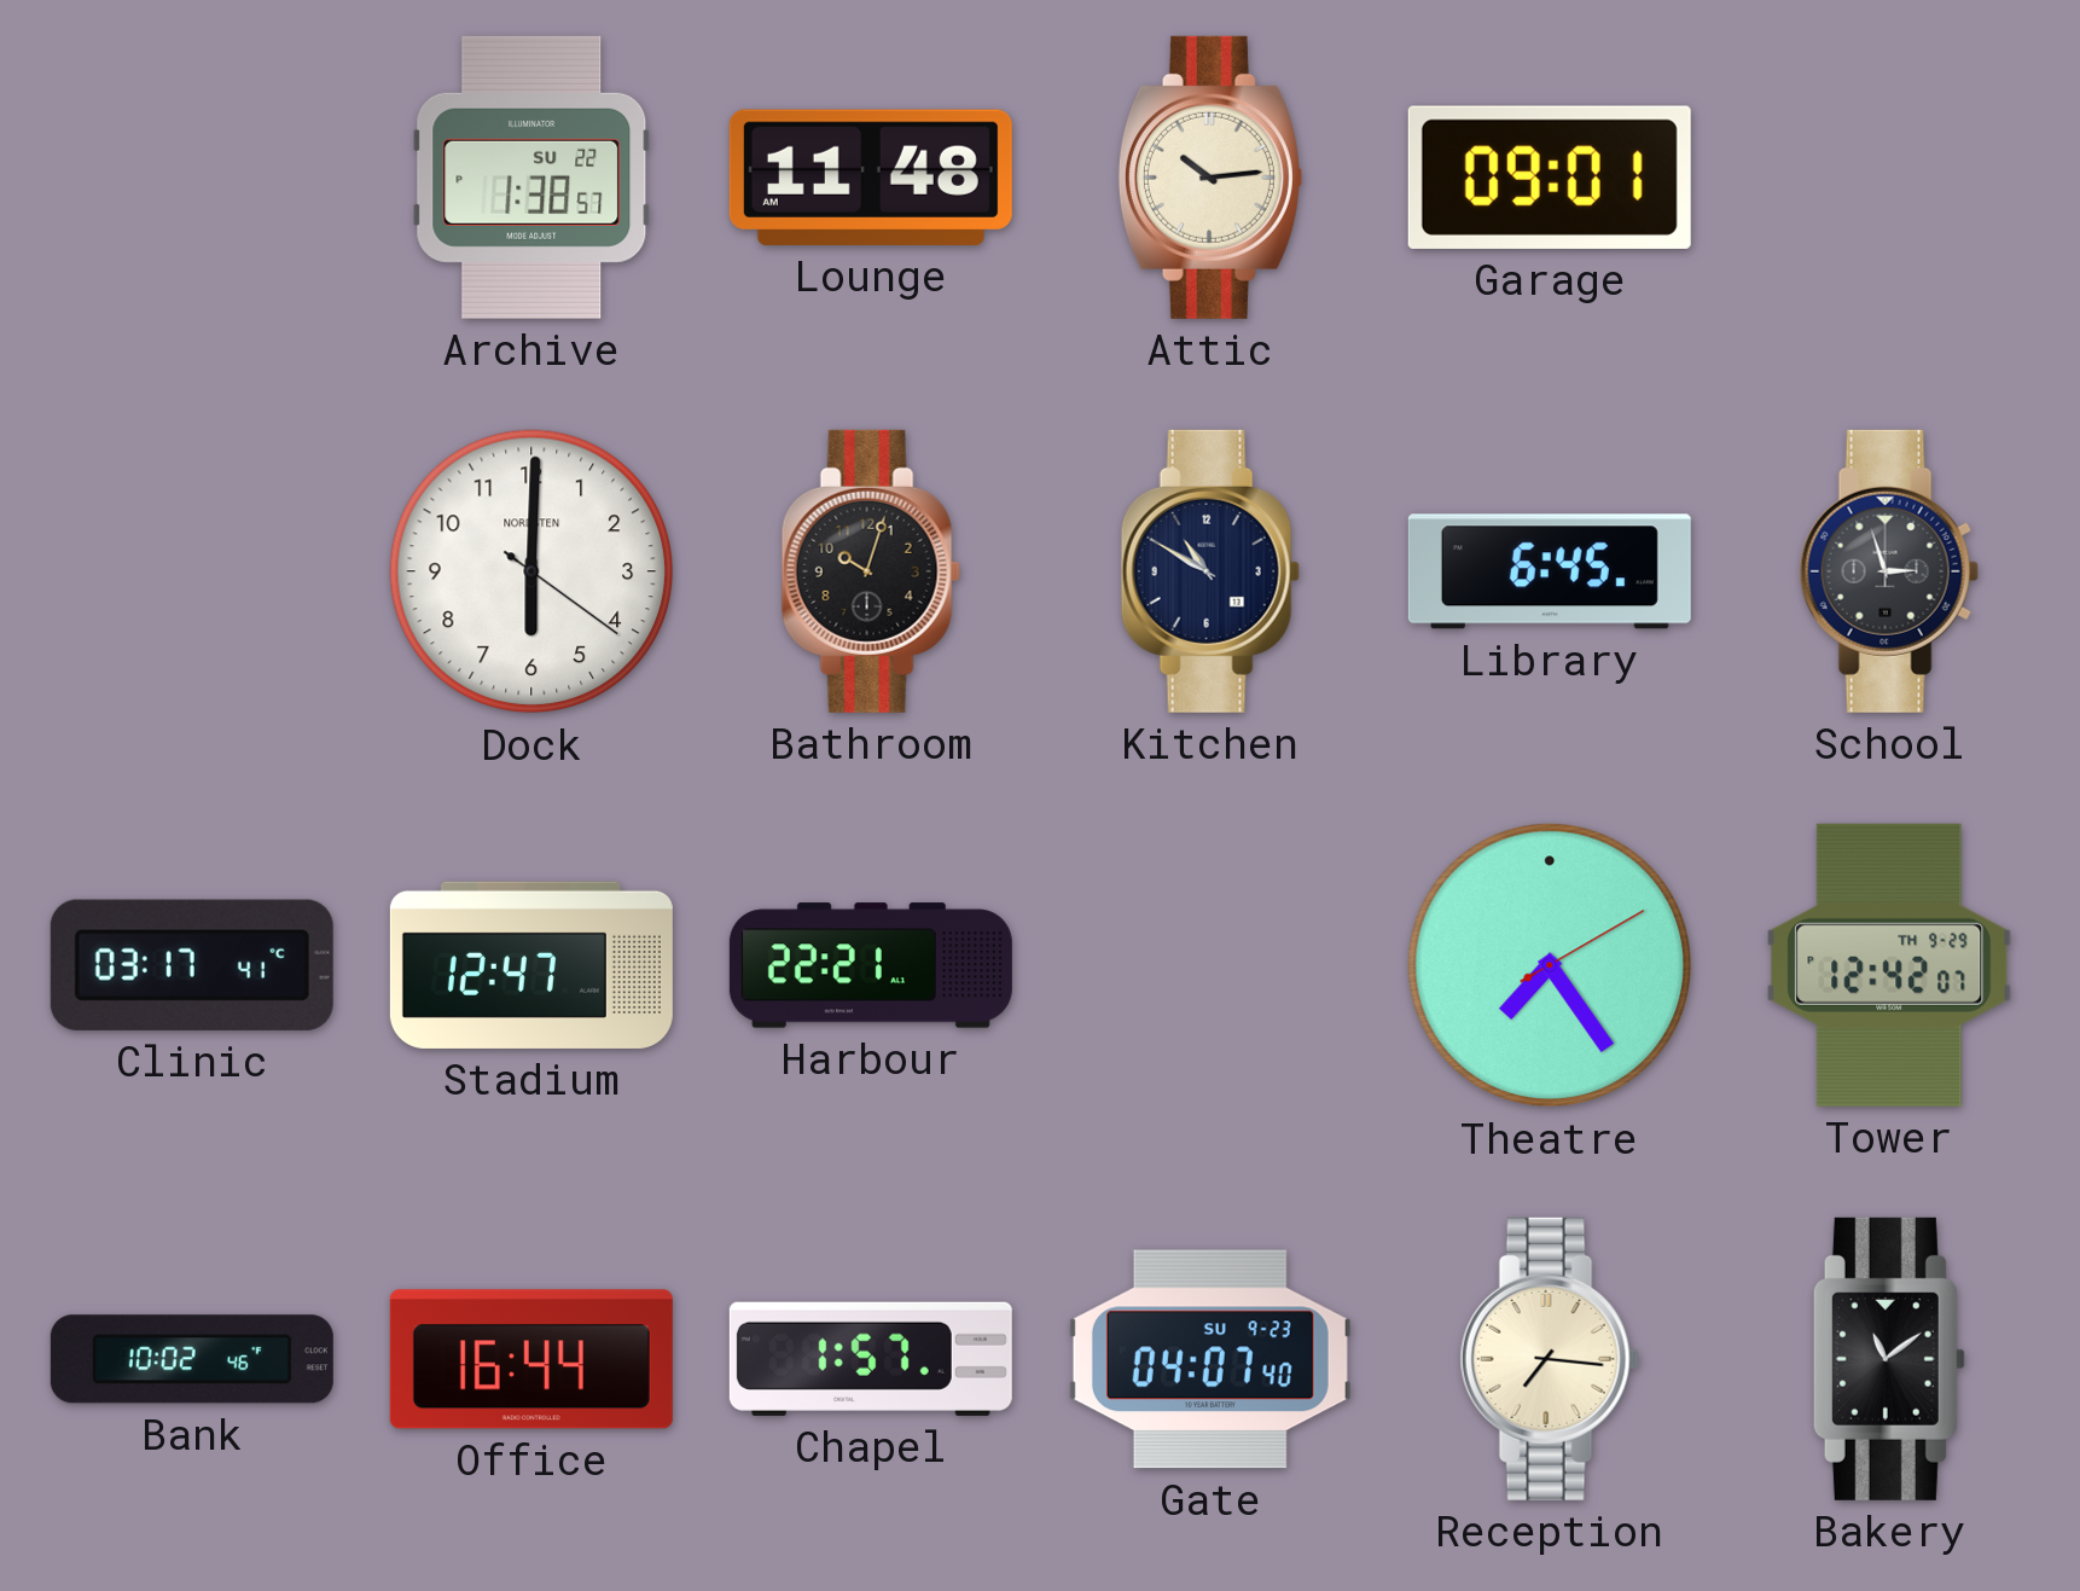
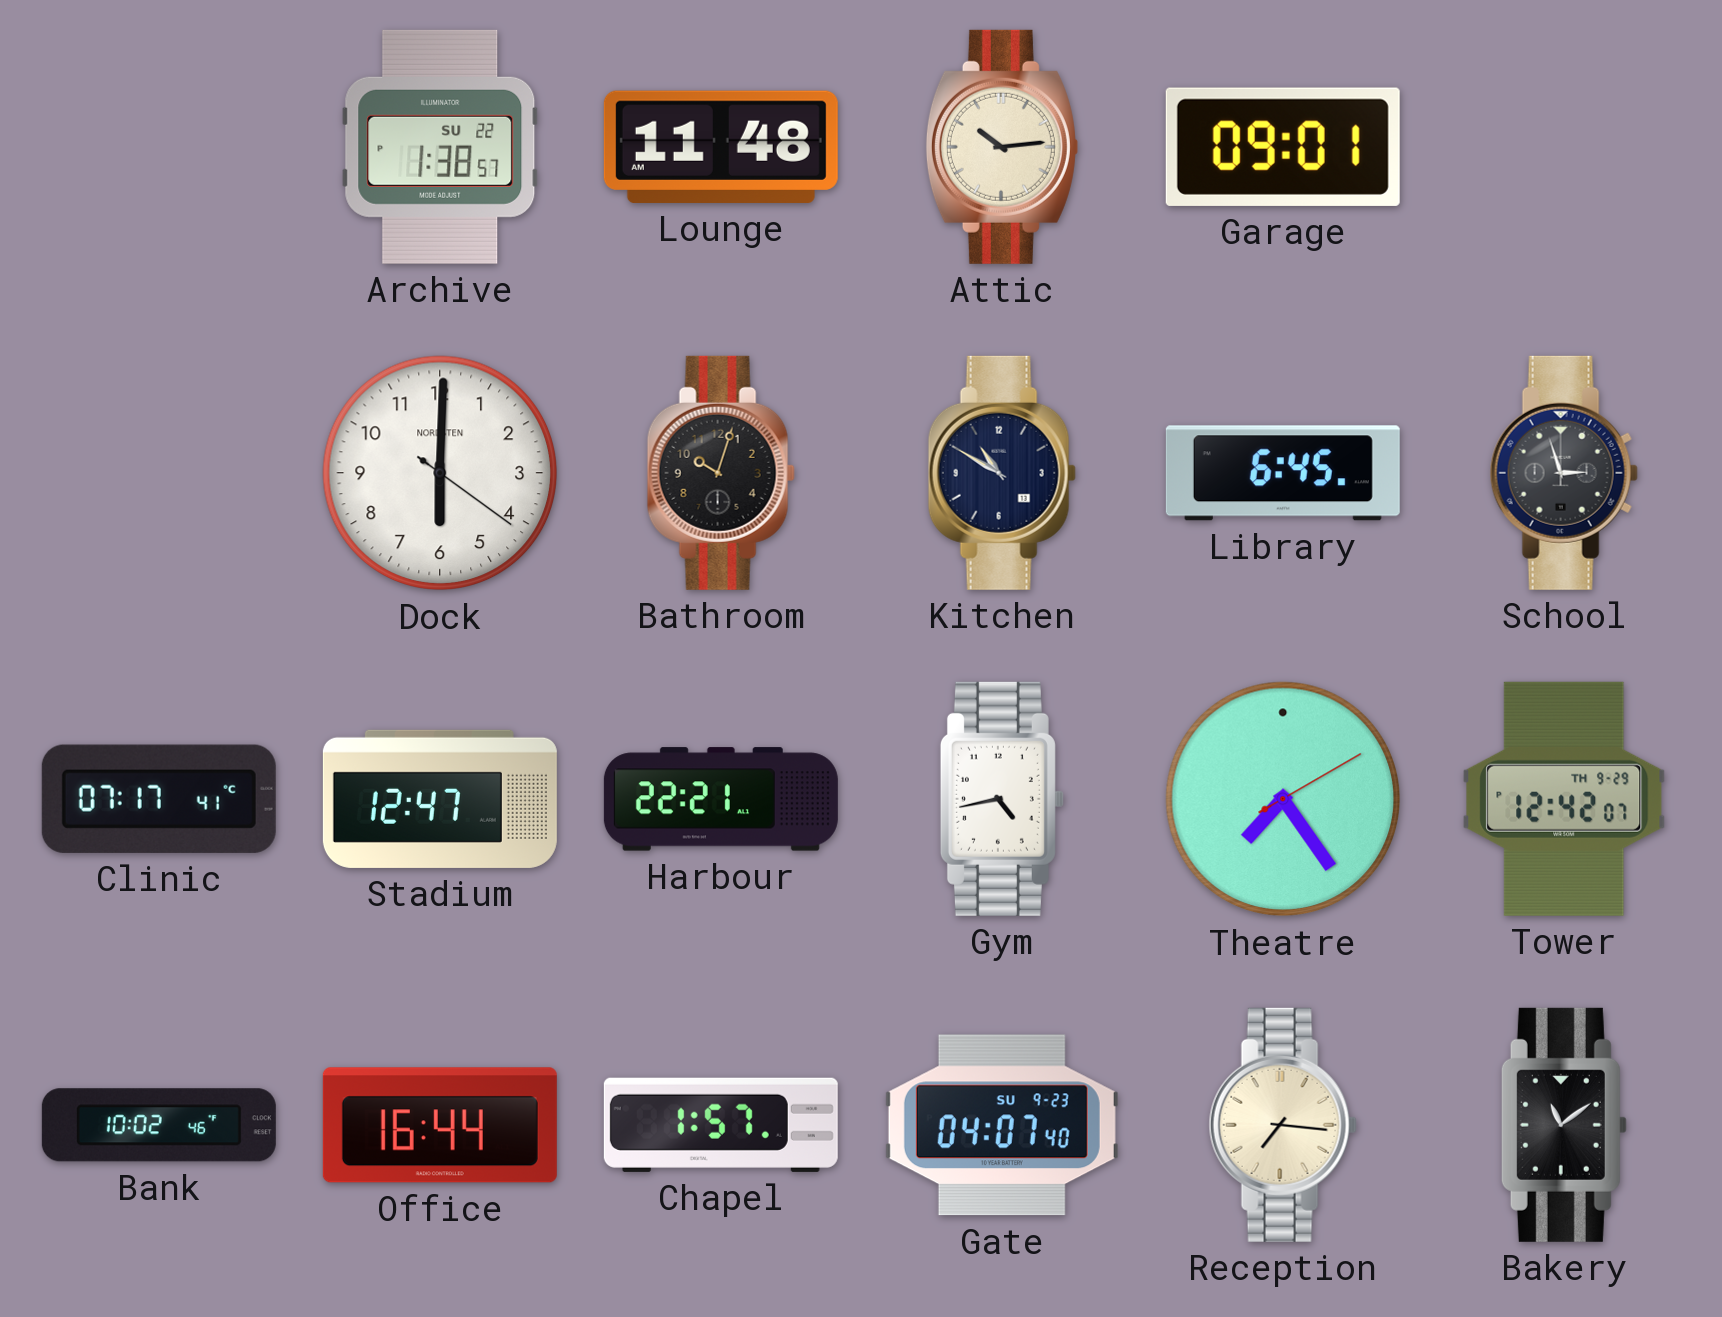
Clinic: 03:17 -> 07:17 (159, 799)
Gym: none -> 4:43 (1002, 799)
